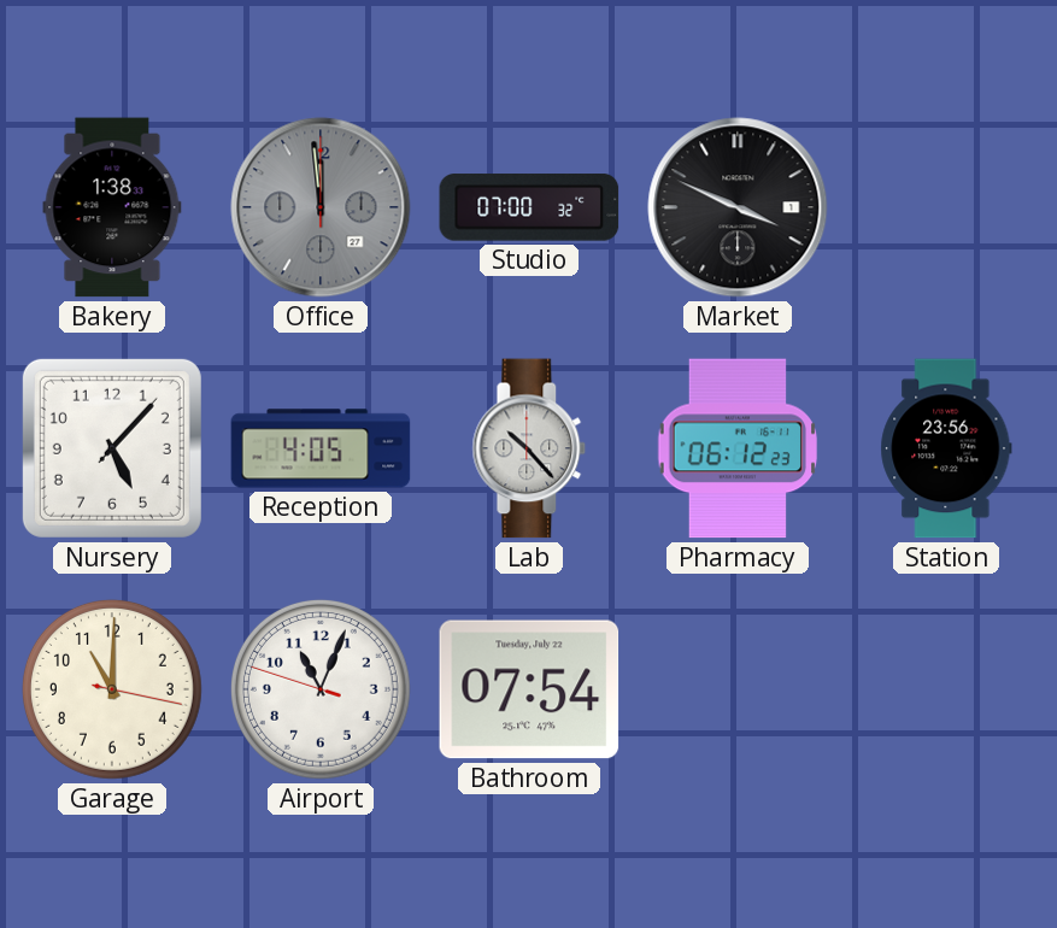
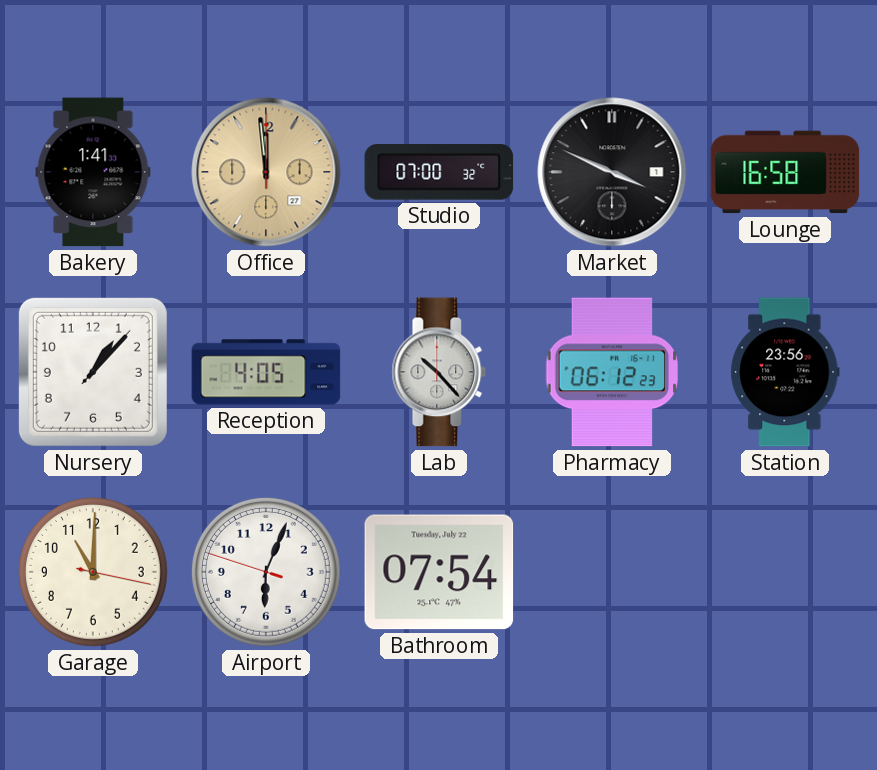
Bakery: 1:38 -> 1:41 (93, 172)
Office dial: grey -> champagne (266, 172)
Lounge: none -> 16:58 (785, 172)
Nursery: 5:07 -> 1:07 (93, 372)
Airport: 11:03 -> 6:03 (266, 572)
